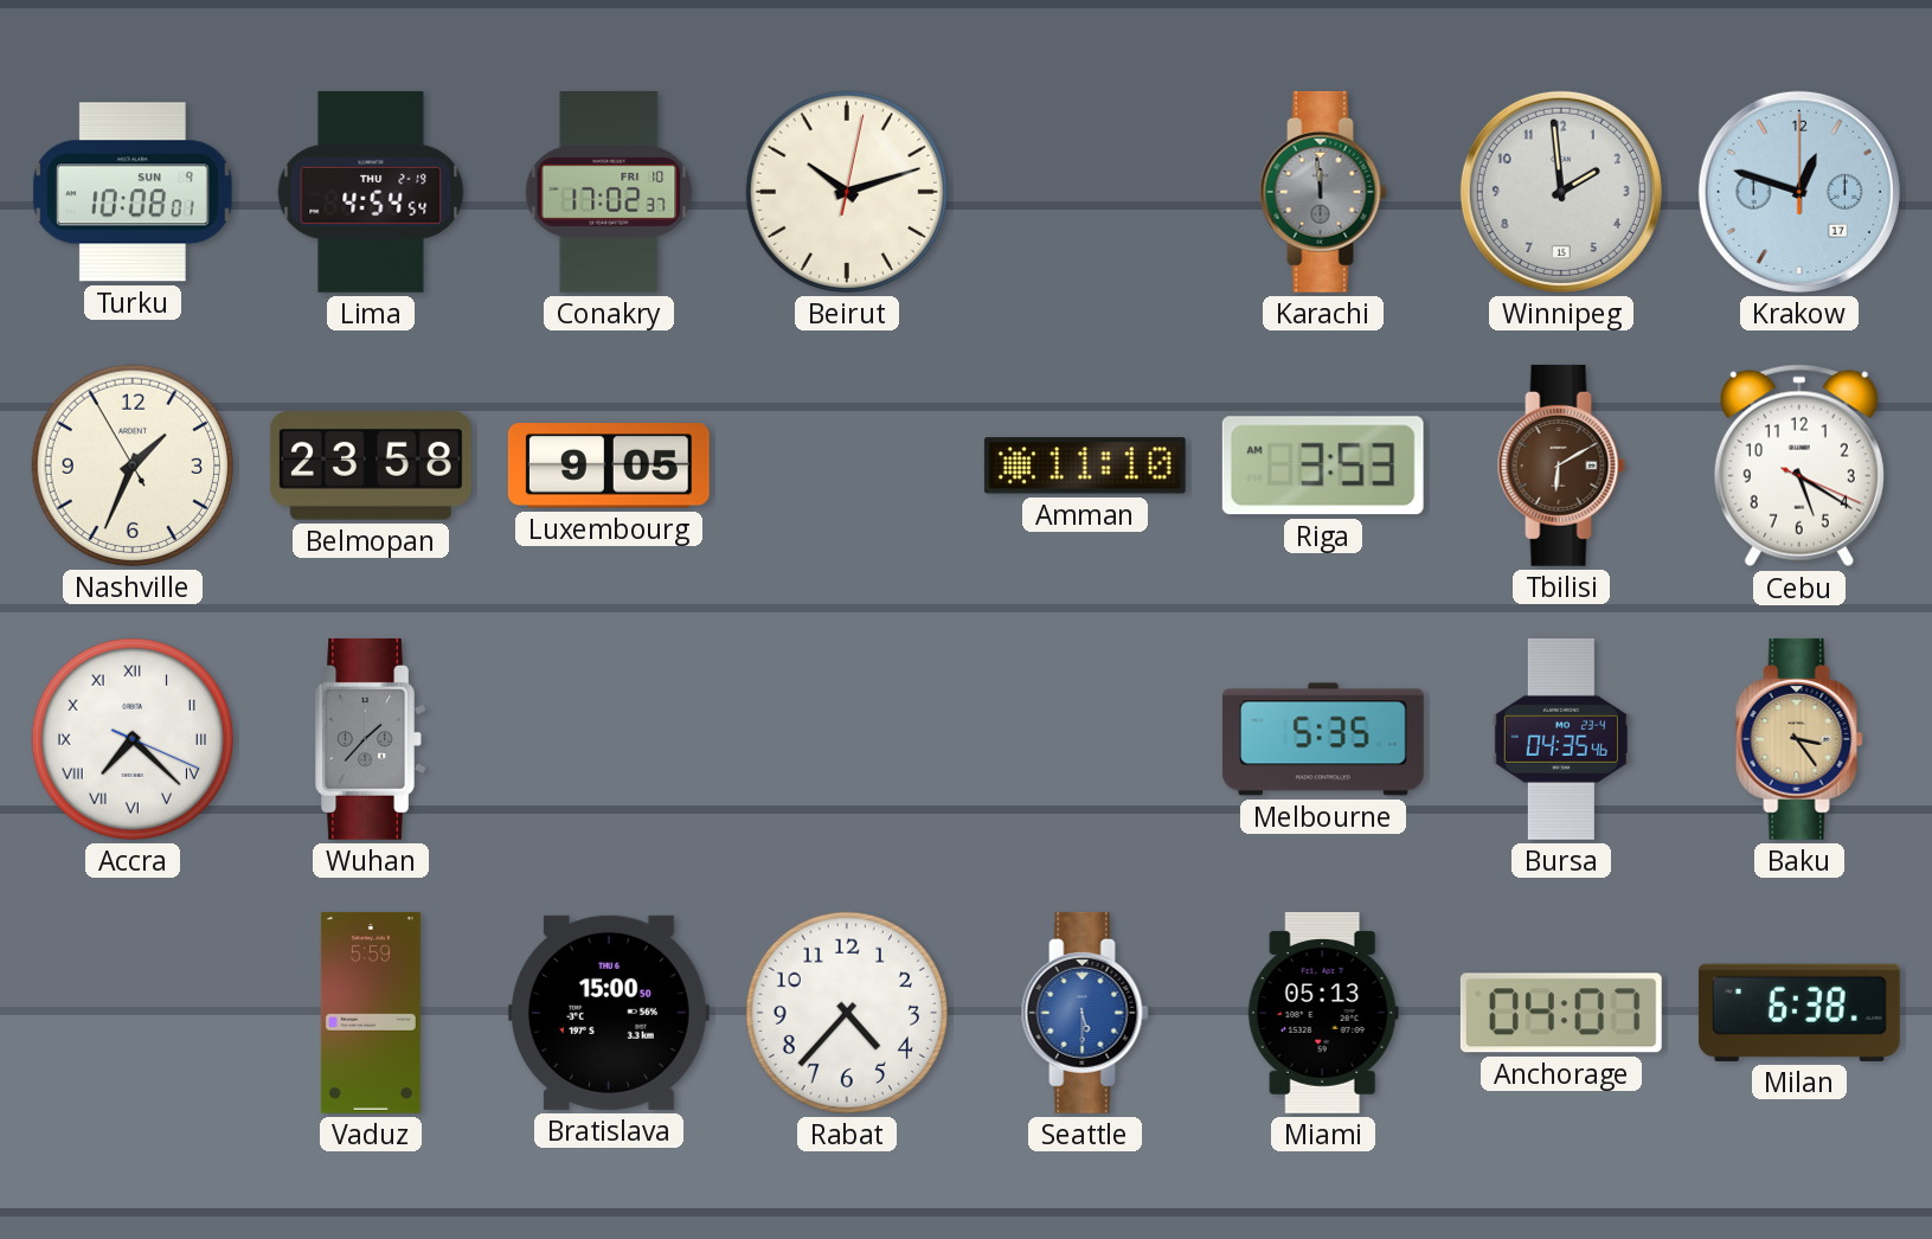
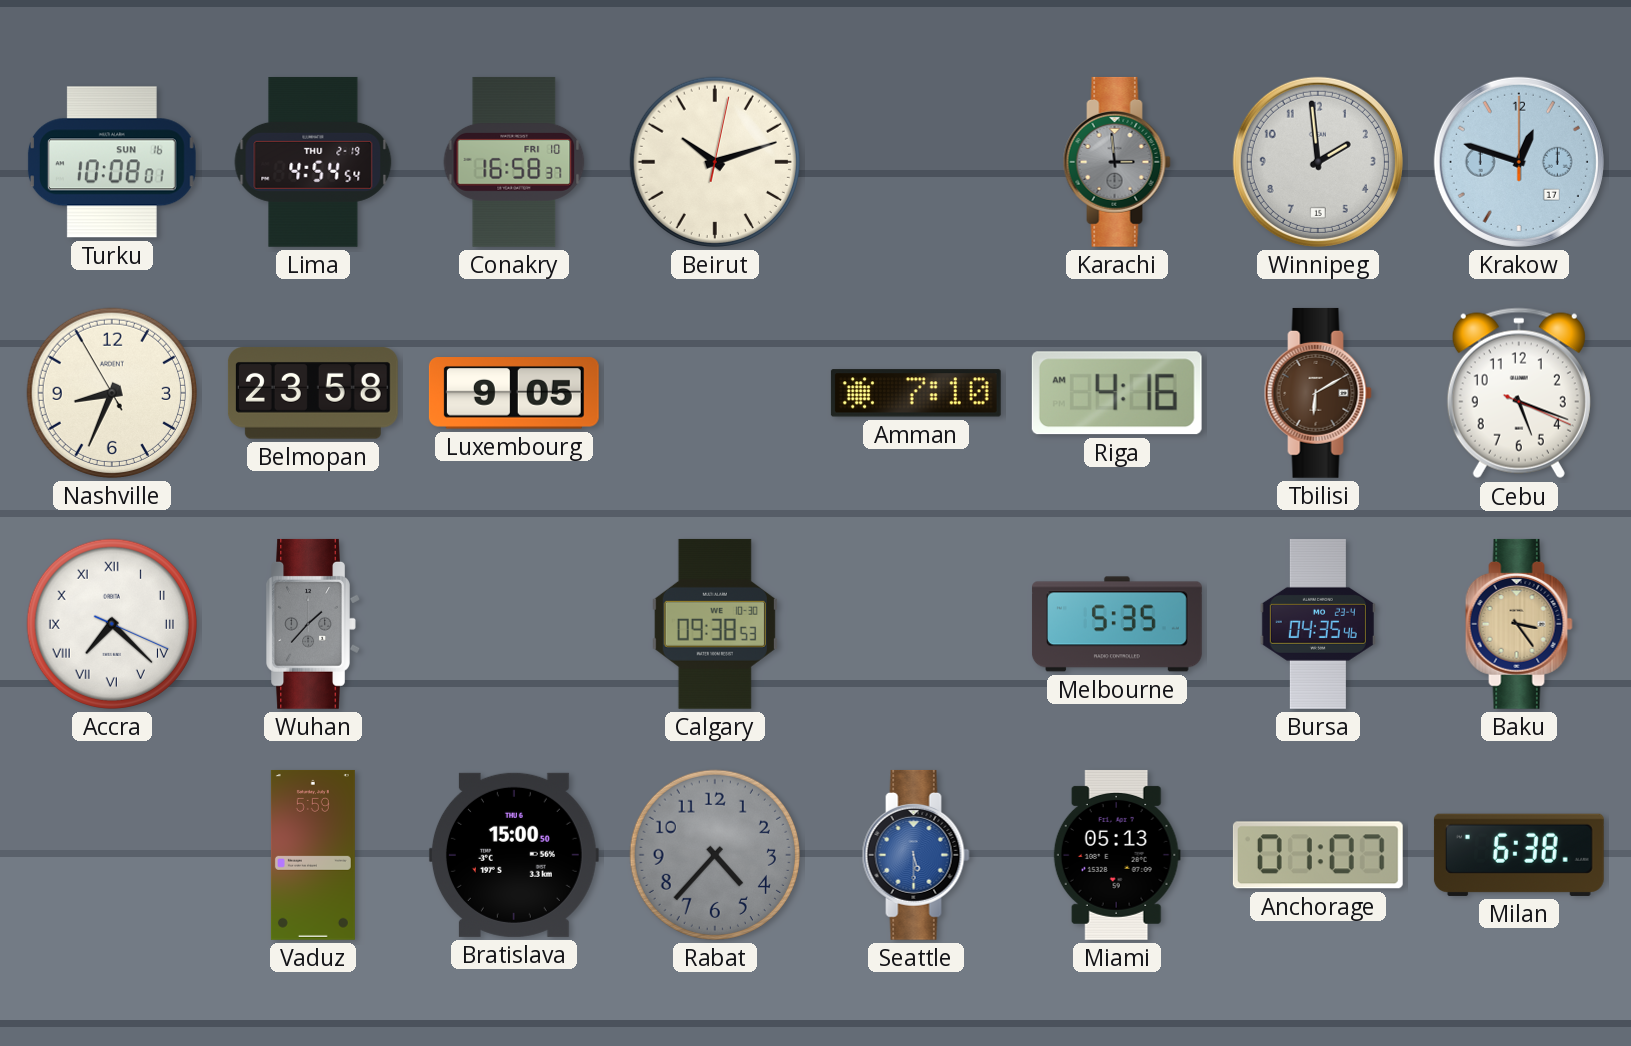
Turku date: SUN 9 -> SUN 16 (112, 162)
Conakry: 17:02 -> 16:58 (514, 162)
Karachi: 11:59 -> 2:59 (1117, 162)
Nashville: 1:33 -> 8:33 (112, 393)
Amman: 11:10 -> 7:10 (916, 393)
Riga: 3:53 -> 4:16 (1117, 393)
Cebu: 5:20 -> 5:18 (1519, 393)
Calgary: none -> 09:38 (715, 624)
Rabat dial: white -> grey (715, 855)
Anchorage: 04:07 -> 01:07 (1318, 855)
